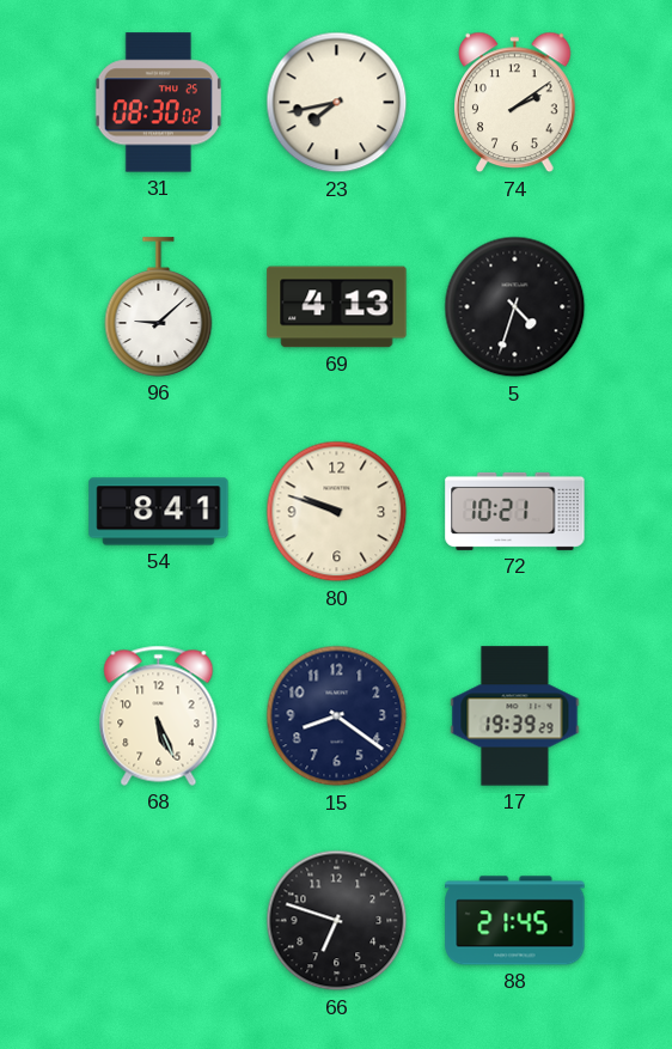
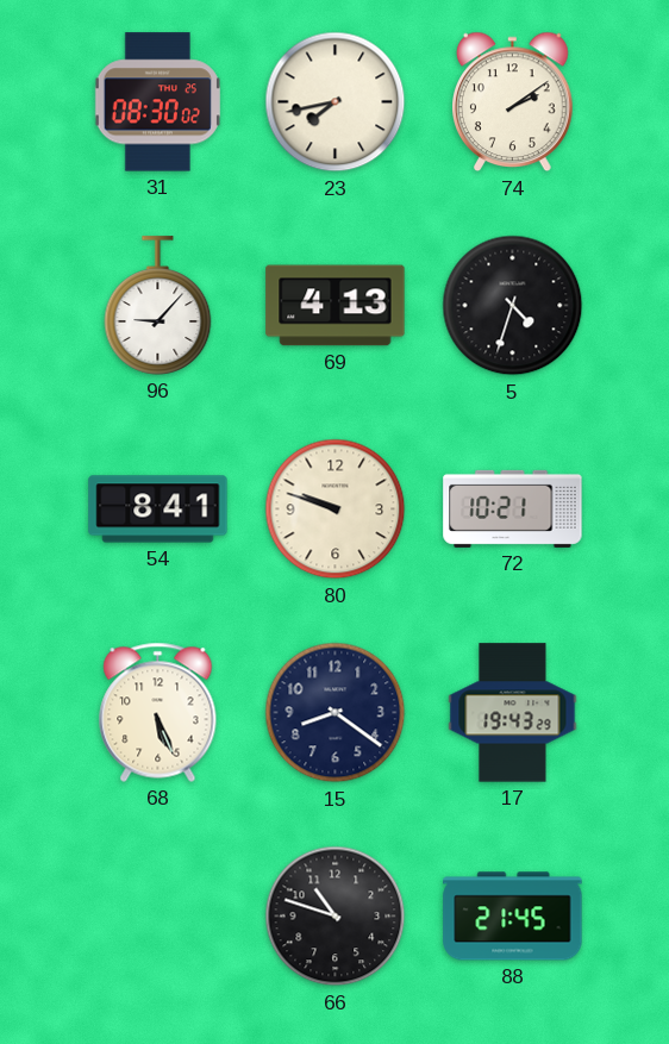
96: 9:08 -> 9:07 (158, 306)
17: 19:39 -> 19:43 (513, 713)
66: 6:48 -> 10:48 (336, 917)
